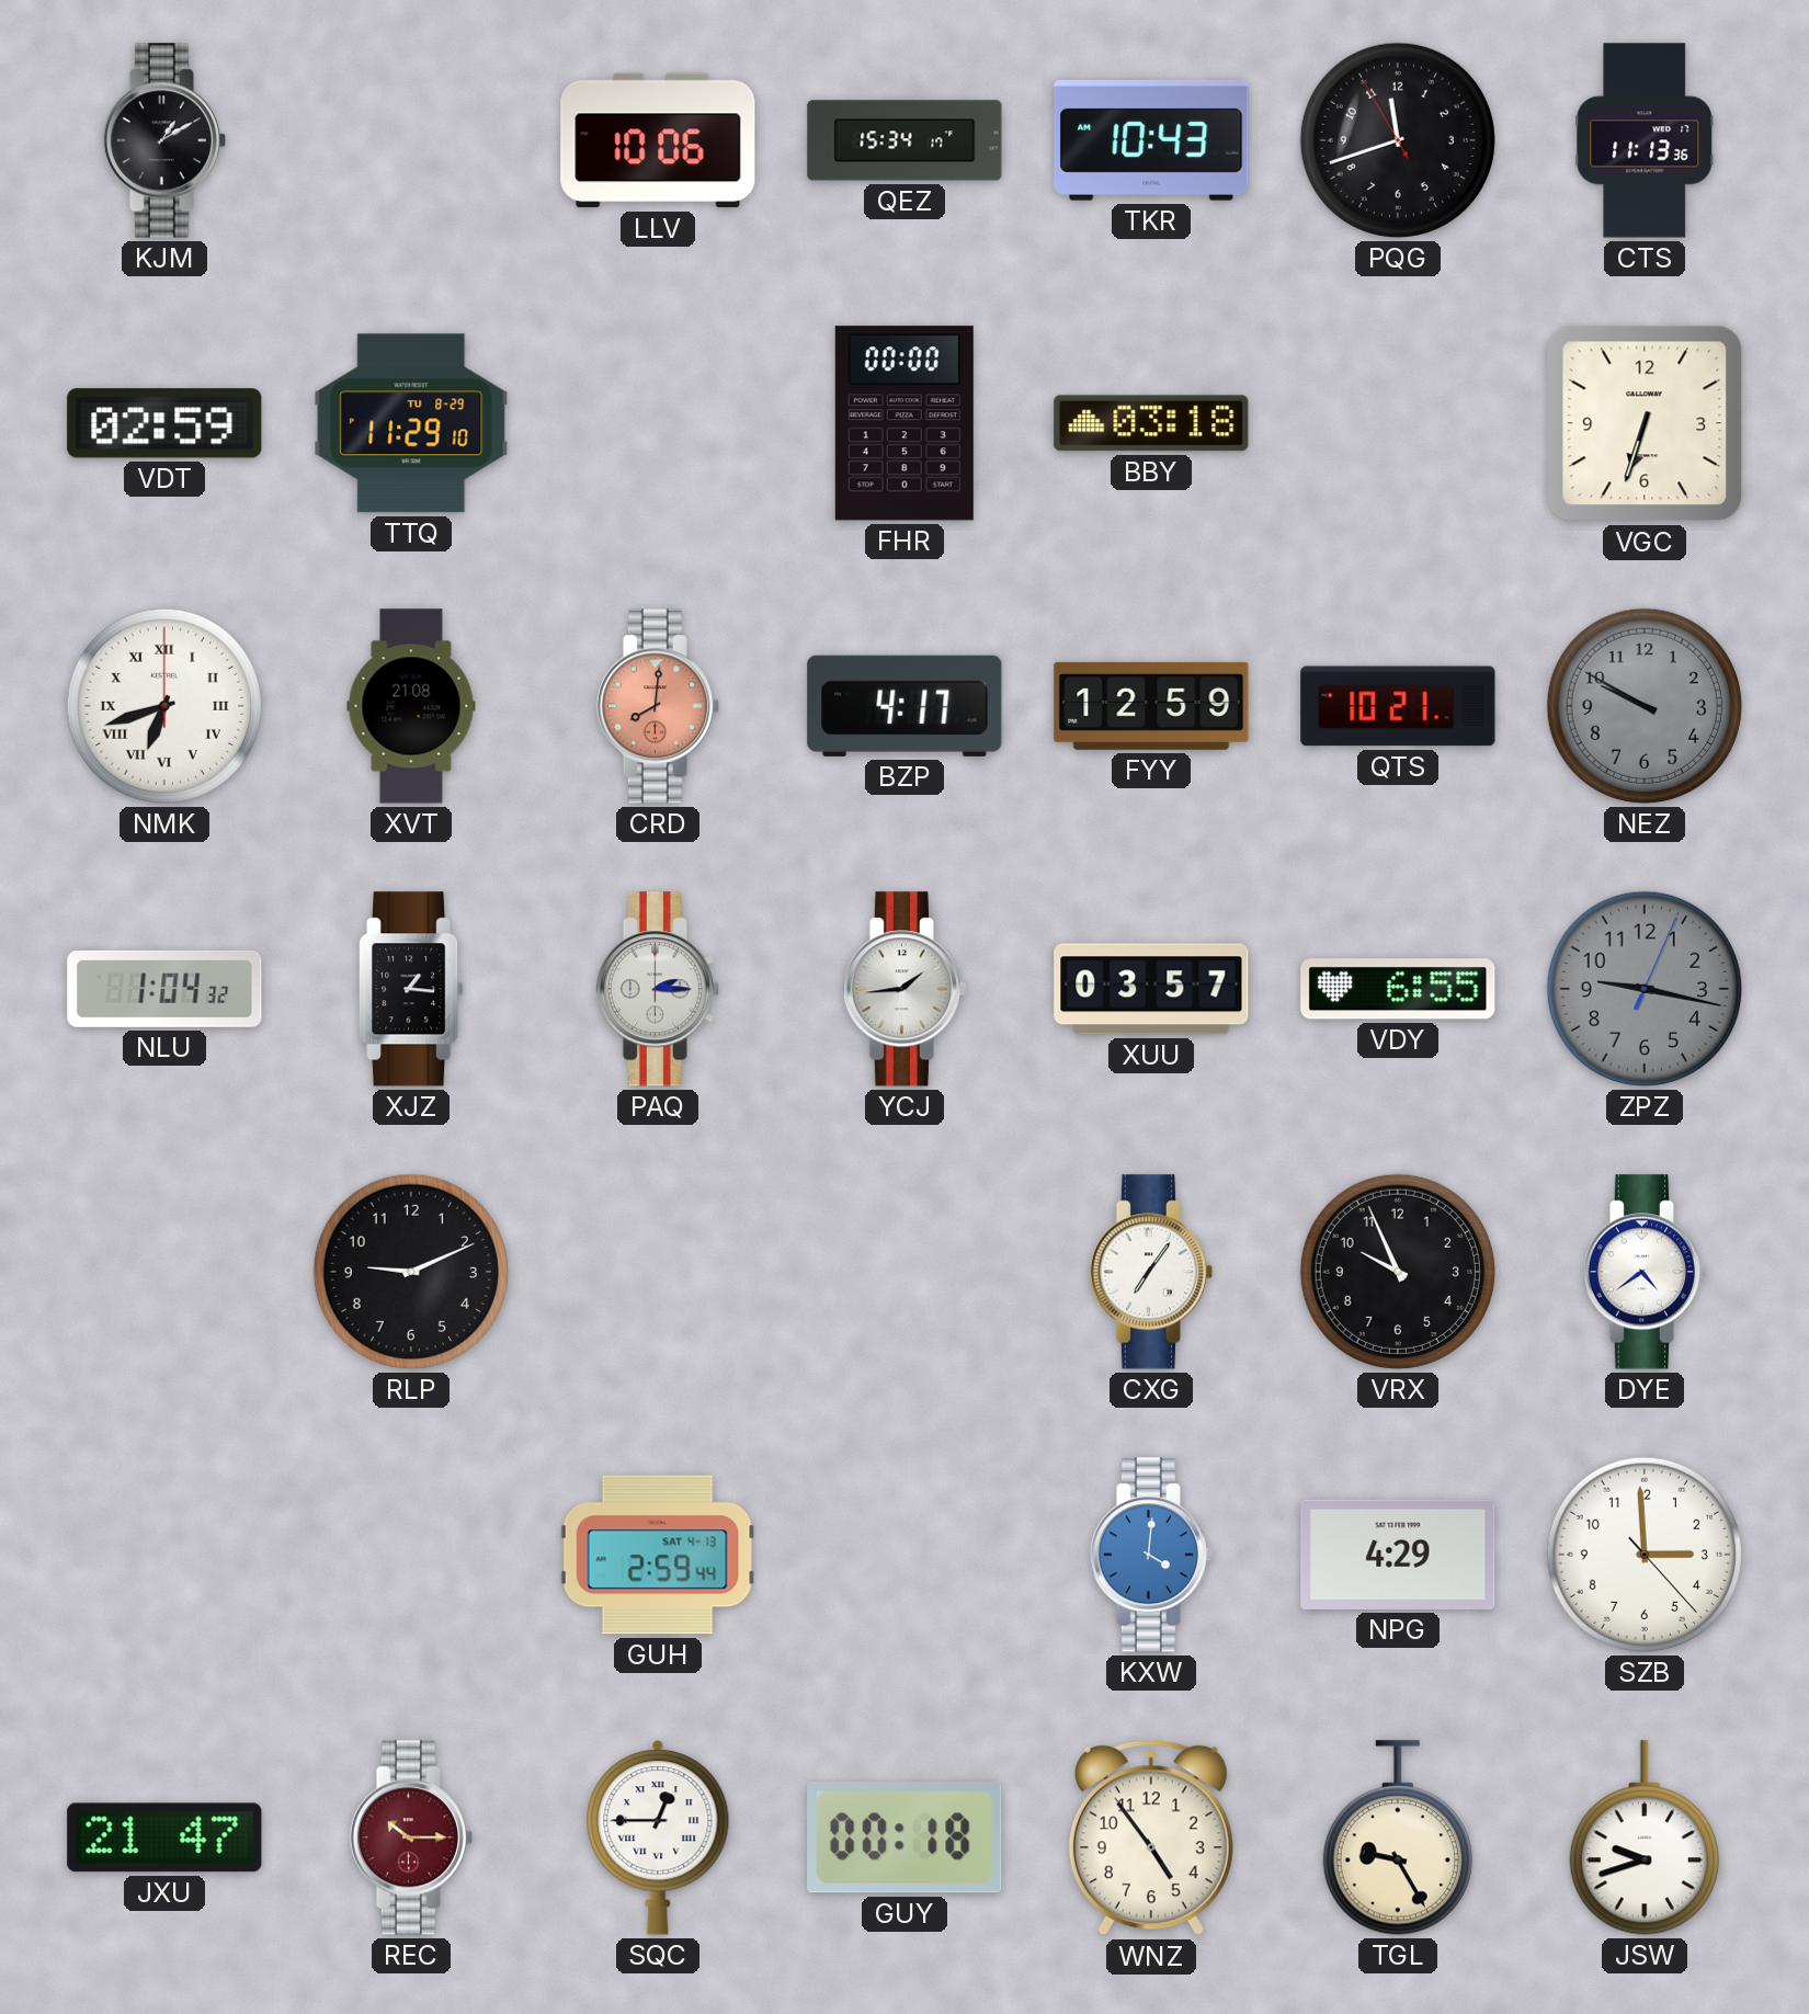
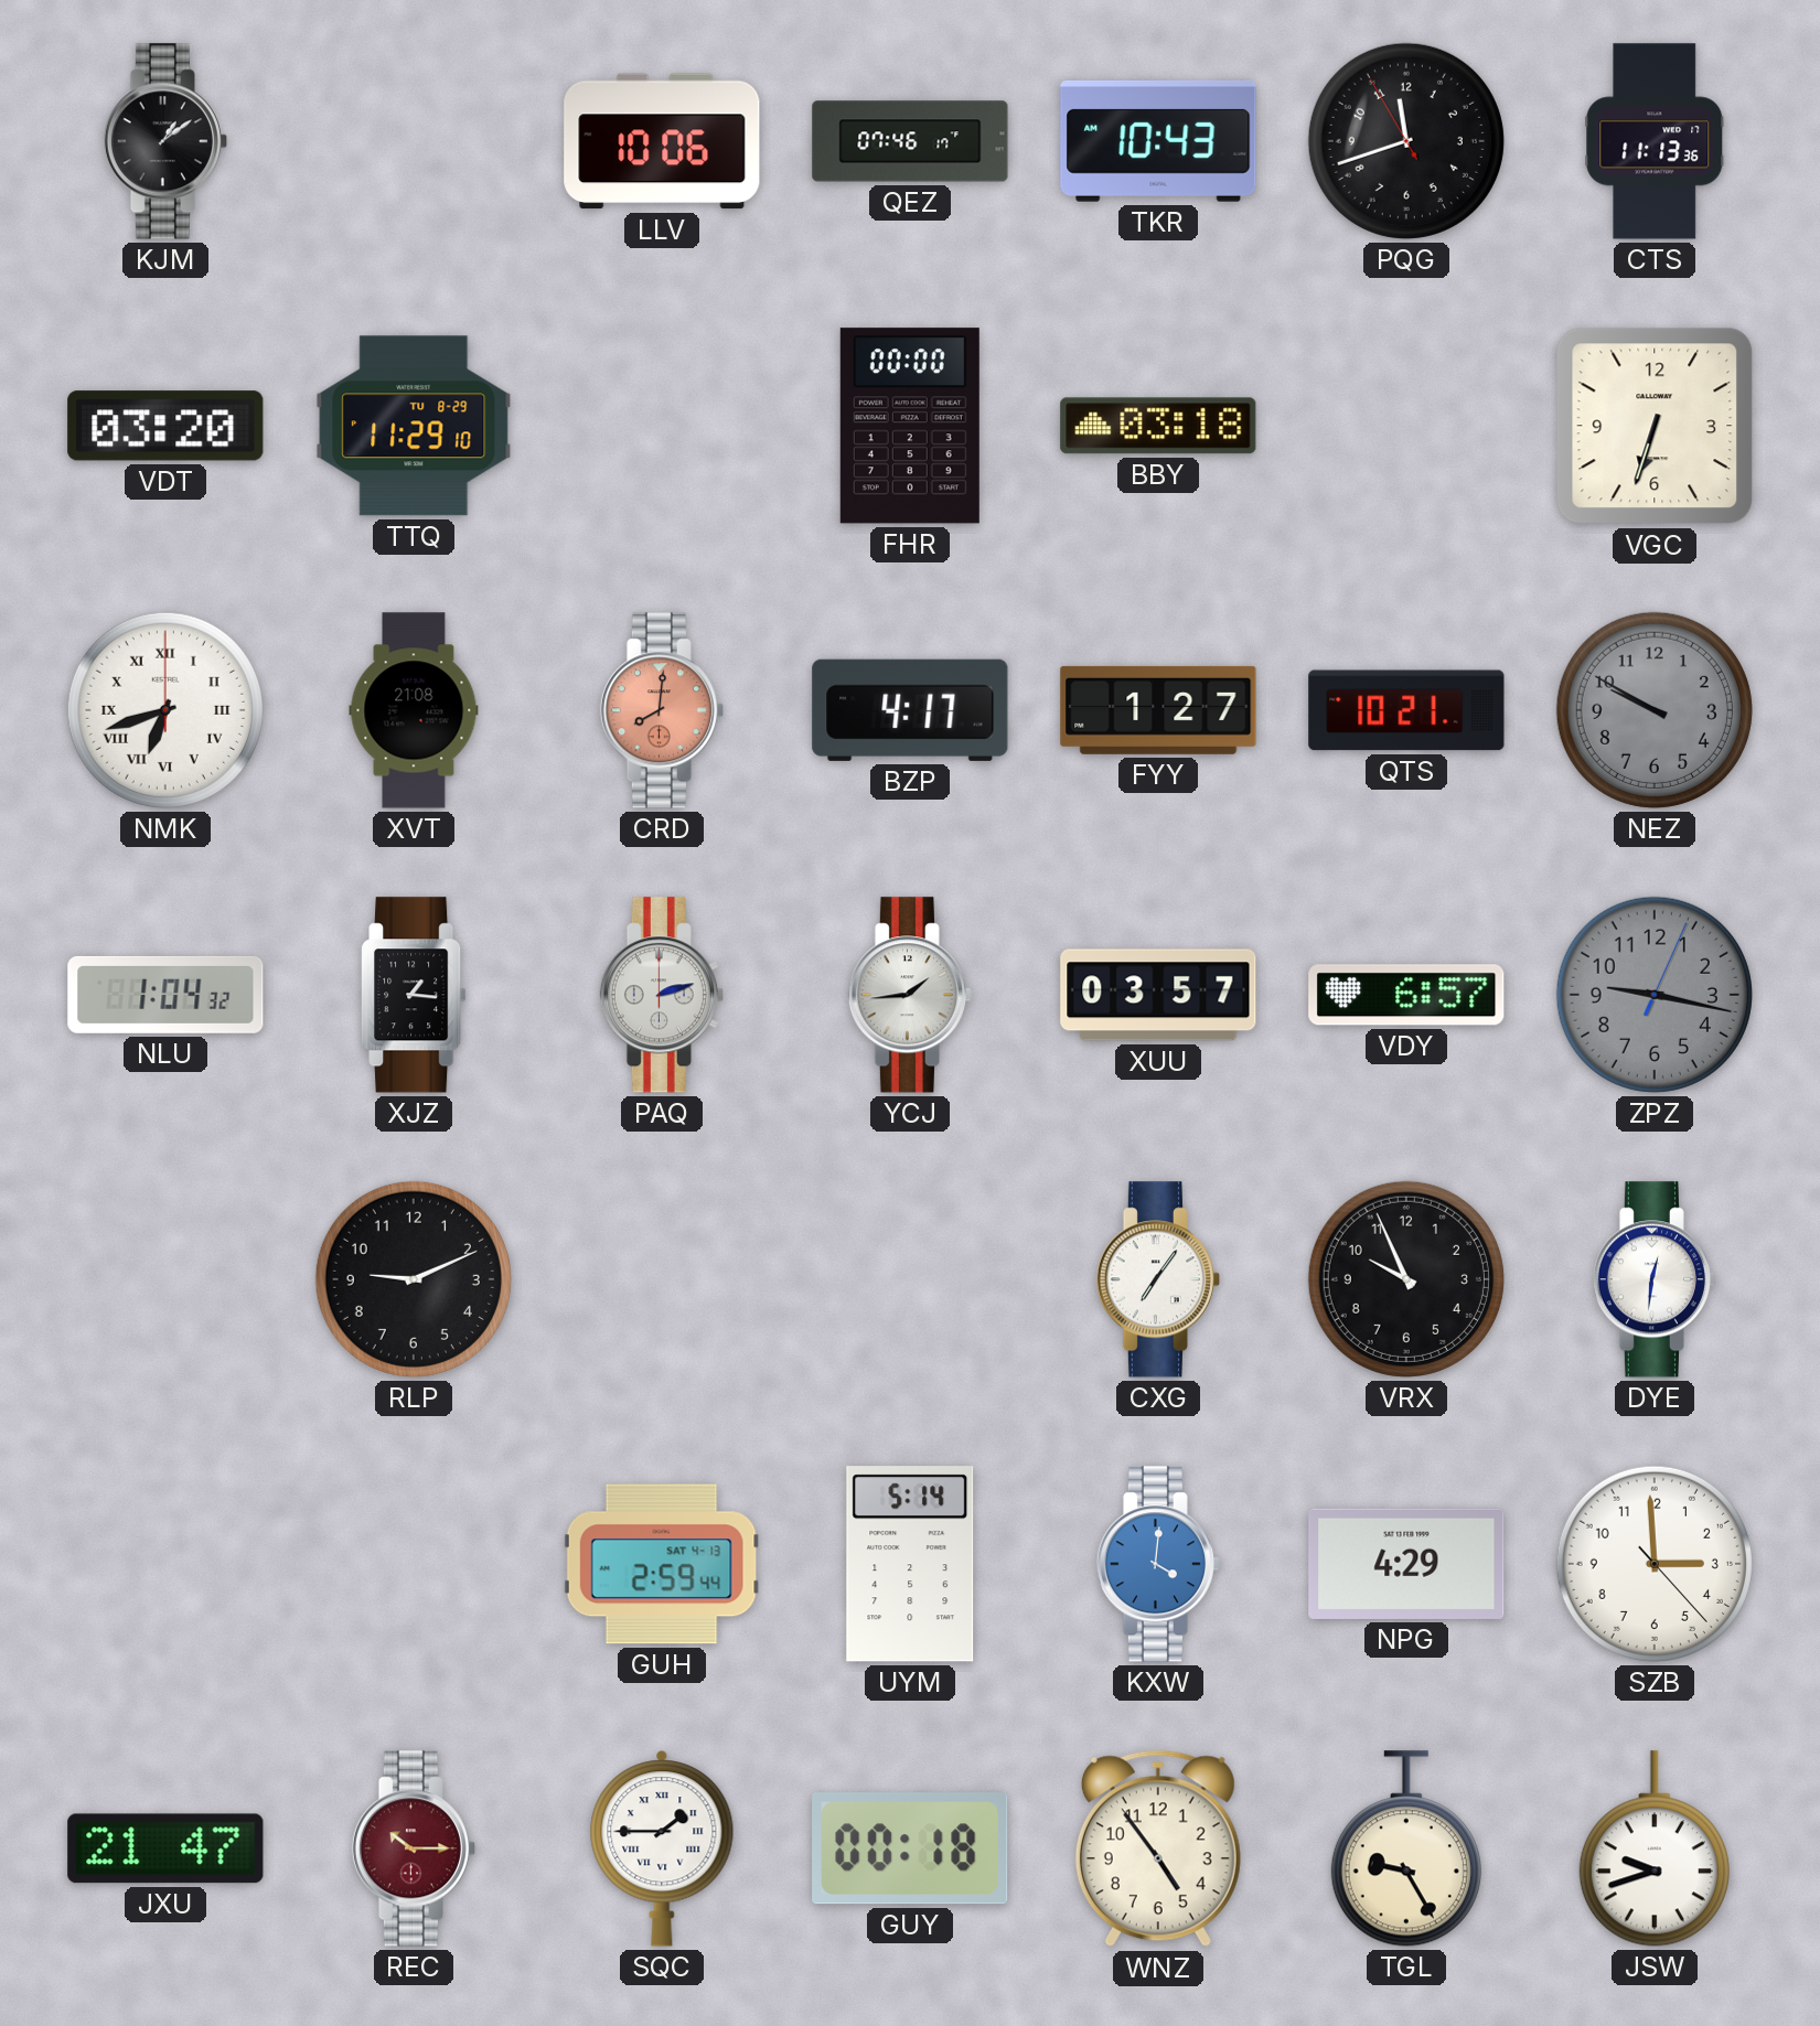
KJM: 1:10 -> 1:09 (165, 141)
QEZ: 15:34 -> 07:46 (910, 141)
VDT: 02:59 -> 03:20 (165, 426)
FYY: 12:59 -> 1:27 (1158, 710)
PAQ: 2:15 -> 2:12 (662, 995)
VDY: 6:55 -> 6:57 (1406, 995)
DYE: 4:39 -> 12:31 (1655, 1279)
UYM: none -> 5:14 (910, 1564)
SQC: 12:45 -> 1:45 (662, 1848)
